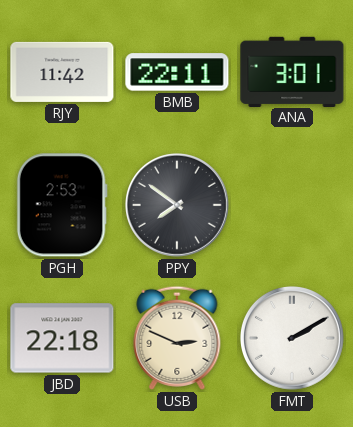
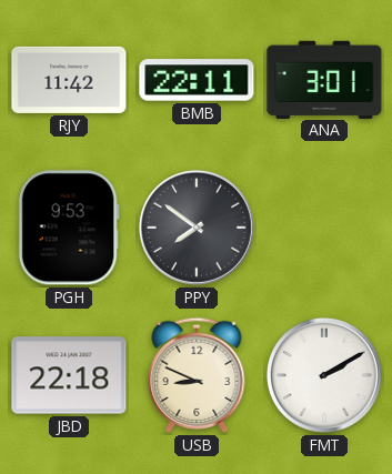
PGH: 2:53 -> 9:53 (69, 228)
USB: 2:49 -> 8:49 (197, 375)
